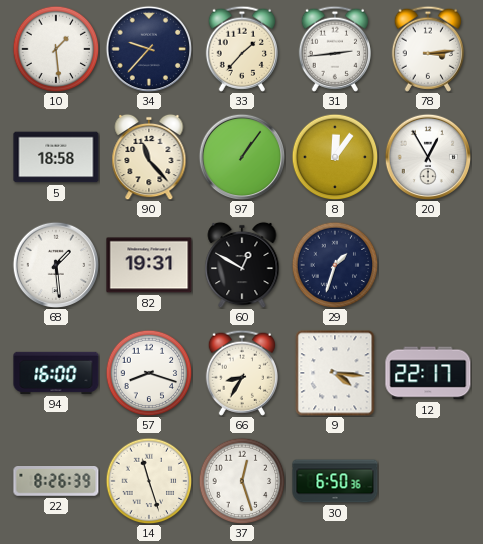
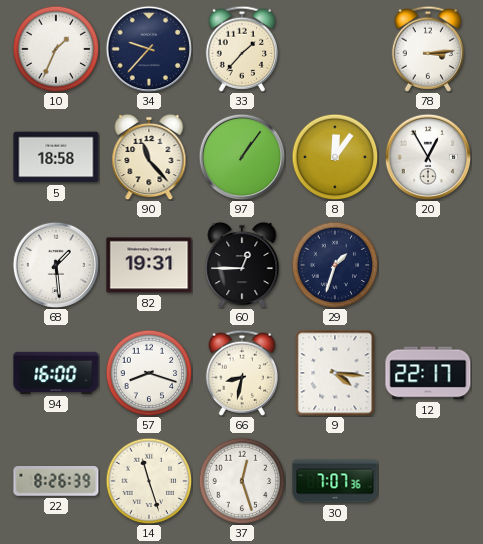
10: 1:29 -> 1:34 (56, 49)
31: 2:44 -> none (334, 49)
60: 12:50 -> 12:45 (242, 265)
66: 8:35 -> 8:32 (241, 373)
30: 6:50 -> 7:07 (335, 481)
